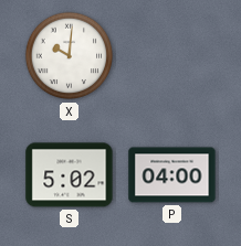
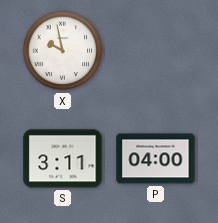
X: 10:01 -> 9:58 (63, 51)
S: 5:02 -> 3:11 (63, 159)
